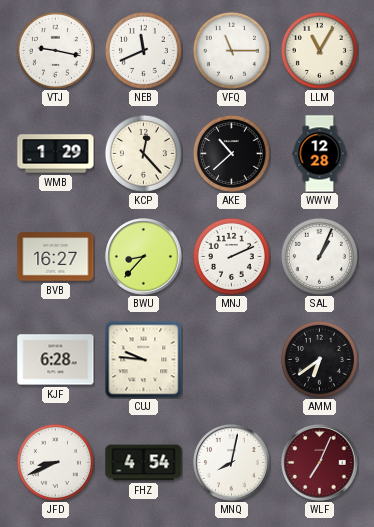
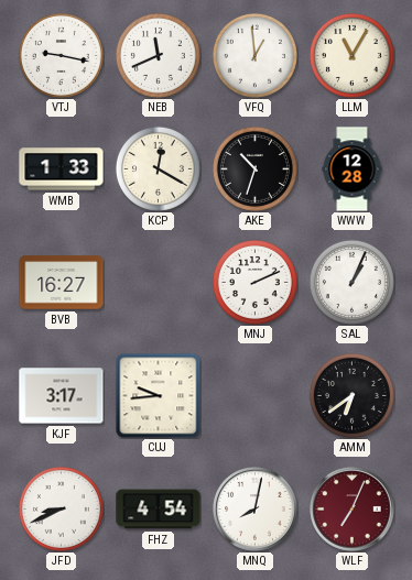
VFQ: 11:15 -> 12:59 (254, 55)
WMB: 1:29 -> 1:33 (62, 169)
KCP: 12:23 -> 12:20 (158, 168)
AKE: 10:38 -> 10:33 (254, 168)
BWU: 8:37 -> none (144, 257)
KJF: 6:28 -> 3:17 (62, 396)
CUJ: 9:46 -> 9:44 (158, 395)
